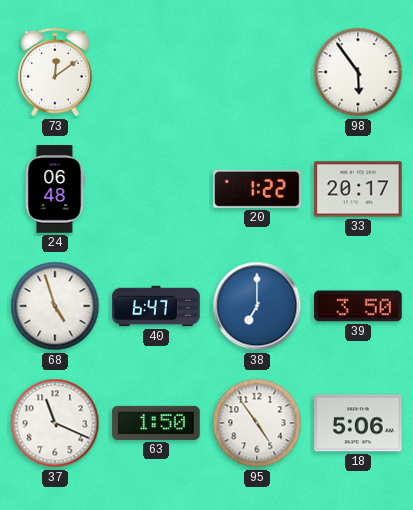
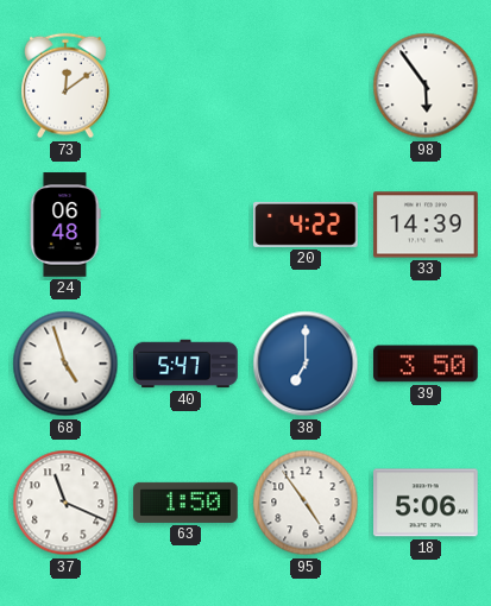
20: 1:22 -> 4:22 (306, 225)
33: 20:17 -> 14:39 (426, 225)
40: 6:47 -> 5:47 (185, 364)
